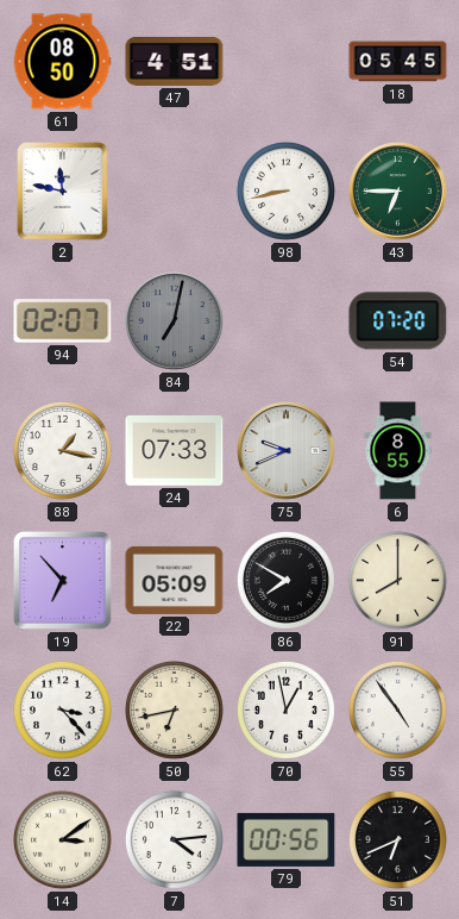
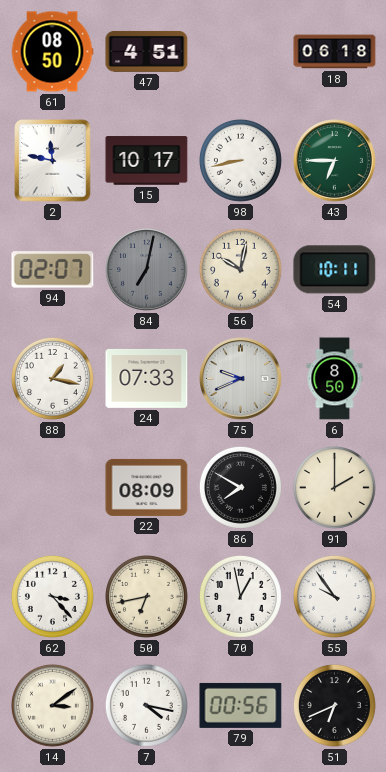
18: 05:45 -> 06:18 (335, 52)
15: none -> 10:17 (147, 161)
56: none -> 10:02 (240, 269)
54: 07:20 -> 10:11 (335, 270)
6: 8:55 -> 8:50 (335, 379)
19: 6:53 -> none (62, 580)
22: 05:09 -> 08:09 (147, 487)
91: 8:00 -> 2:00 (334, 487)
55: 4:54 -> 9:54 (334, 596)
7: 4:14 -> 4:17 (146, 705)
